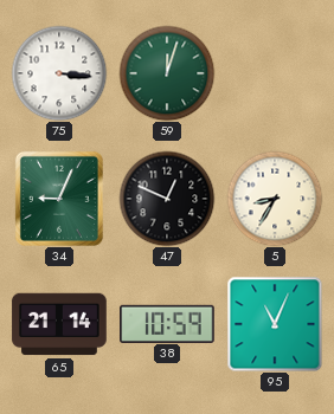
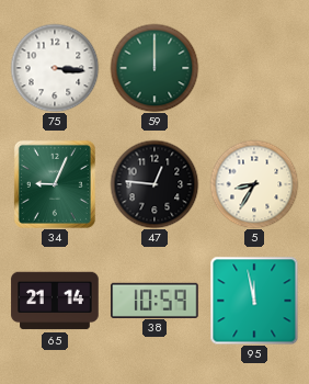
59: 12:03 -> 12:00 (154, 68)
47: 12:49 -> 12:46 (154, 184)
95: 11:04 -> 11:58 (254, 301)
